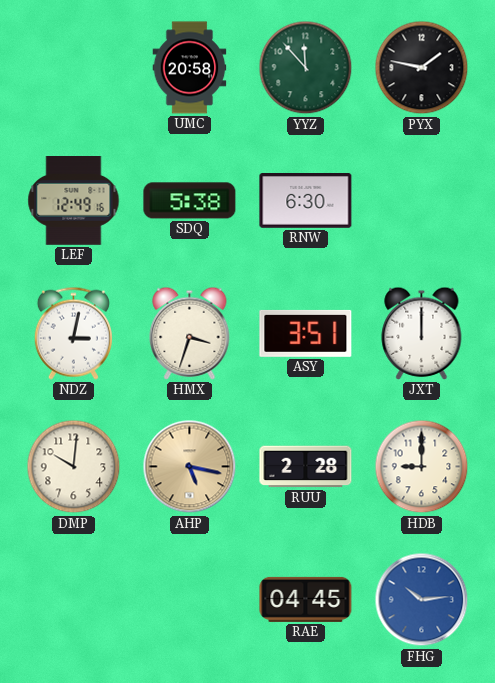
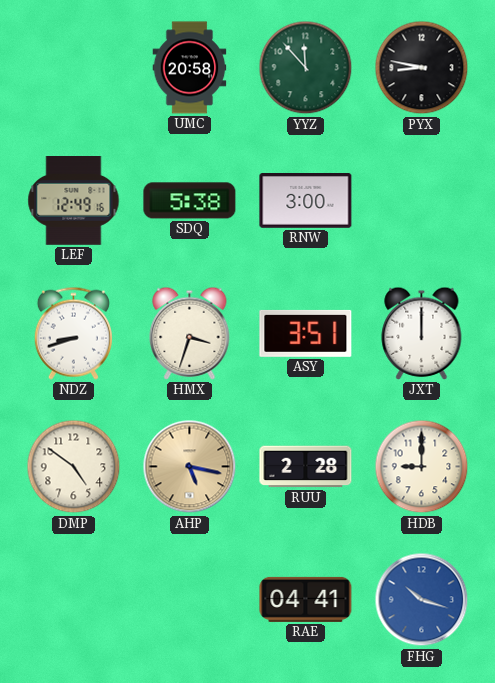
PYX: 1:47 -> 8:47 (422, 68)
RNW: 6:30 -> 3:00 (306, 201)
NDZ: 3:02 -> 8:42 (73, 333)
DMP: 10:01 -> 4:51 (74, 467)
RAE: 04:45 -> 04:41 (306, 599)
FHG: 10:14 -> 10:18 (422, 600)
